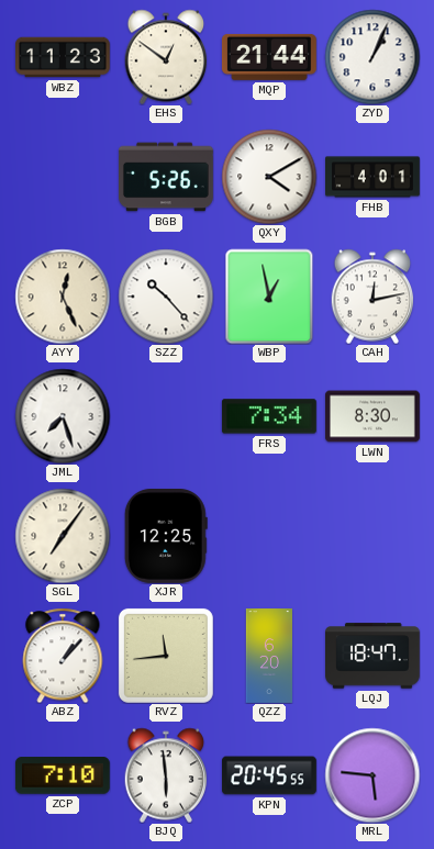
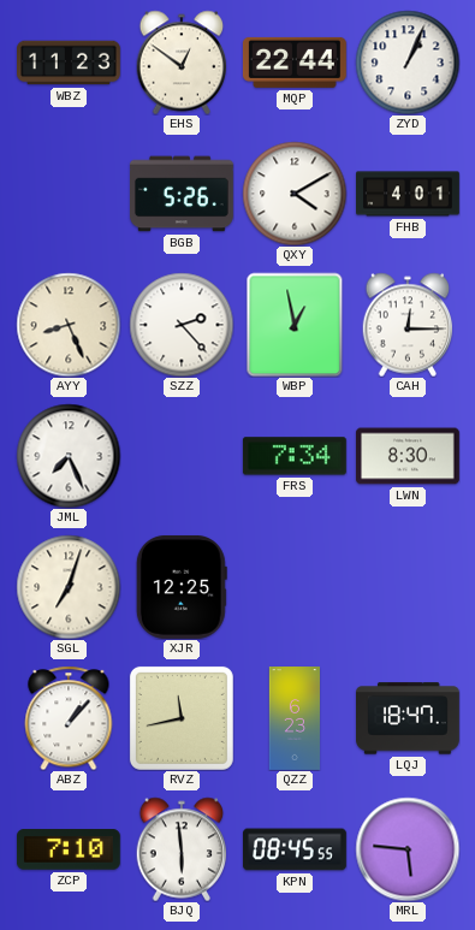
MQP: 21:44 -> 22:44 (295, 63)
AYY: 12:26 -> 8:26 (69, 325)
SZZ: 10:23 -> 2:23 (182, 325)
CAH: 12:13 -> 12:15 (408, 325)
JML: 7:27 -> 7:26 (69, 456)
SGL: 7:06 -> 7:03 (69, 587)
RVZ: 11:44 -> 11:43 (182, 718)
QZZ: 6:20 -> 6:23 (293, 719)
KPN: 20:45 -> 08:45 (295, 849)
